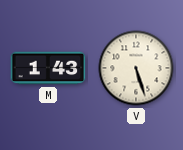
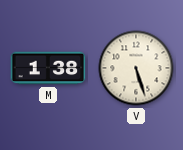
M: 1:43 -> 1:38 (48, 68)
